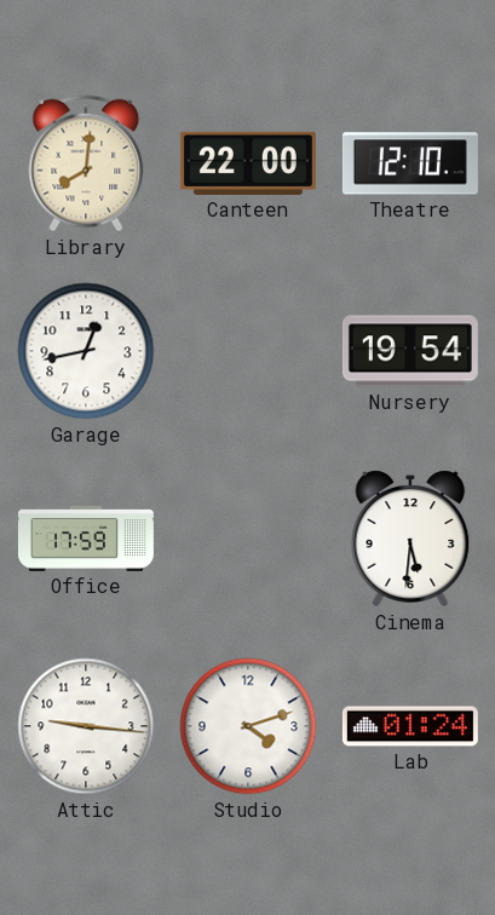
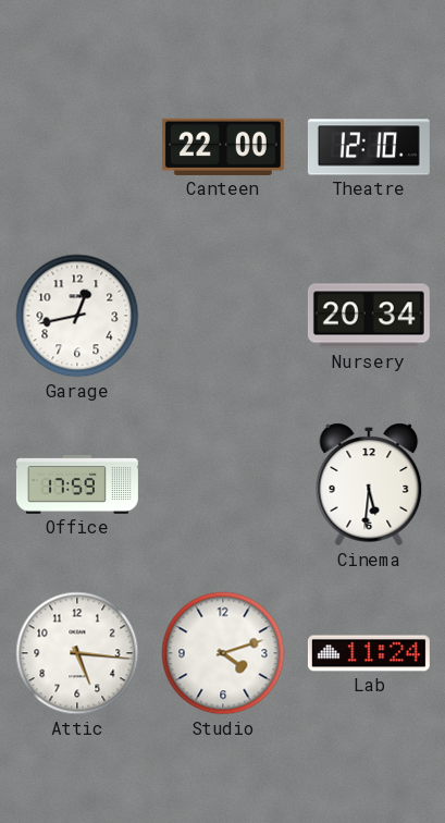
Library: 8:01 -> none (86, 163)
Nursery: 19:54 -> 20:34 (369, 316)
Attic: 9:16 -> 5:16 (77, 653)
Lab: 01:24 -> 11:24 (369, 653)
